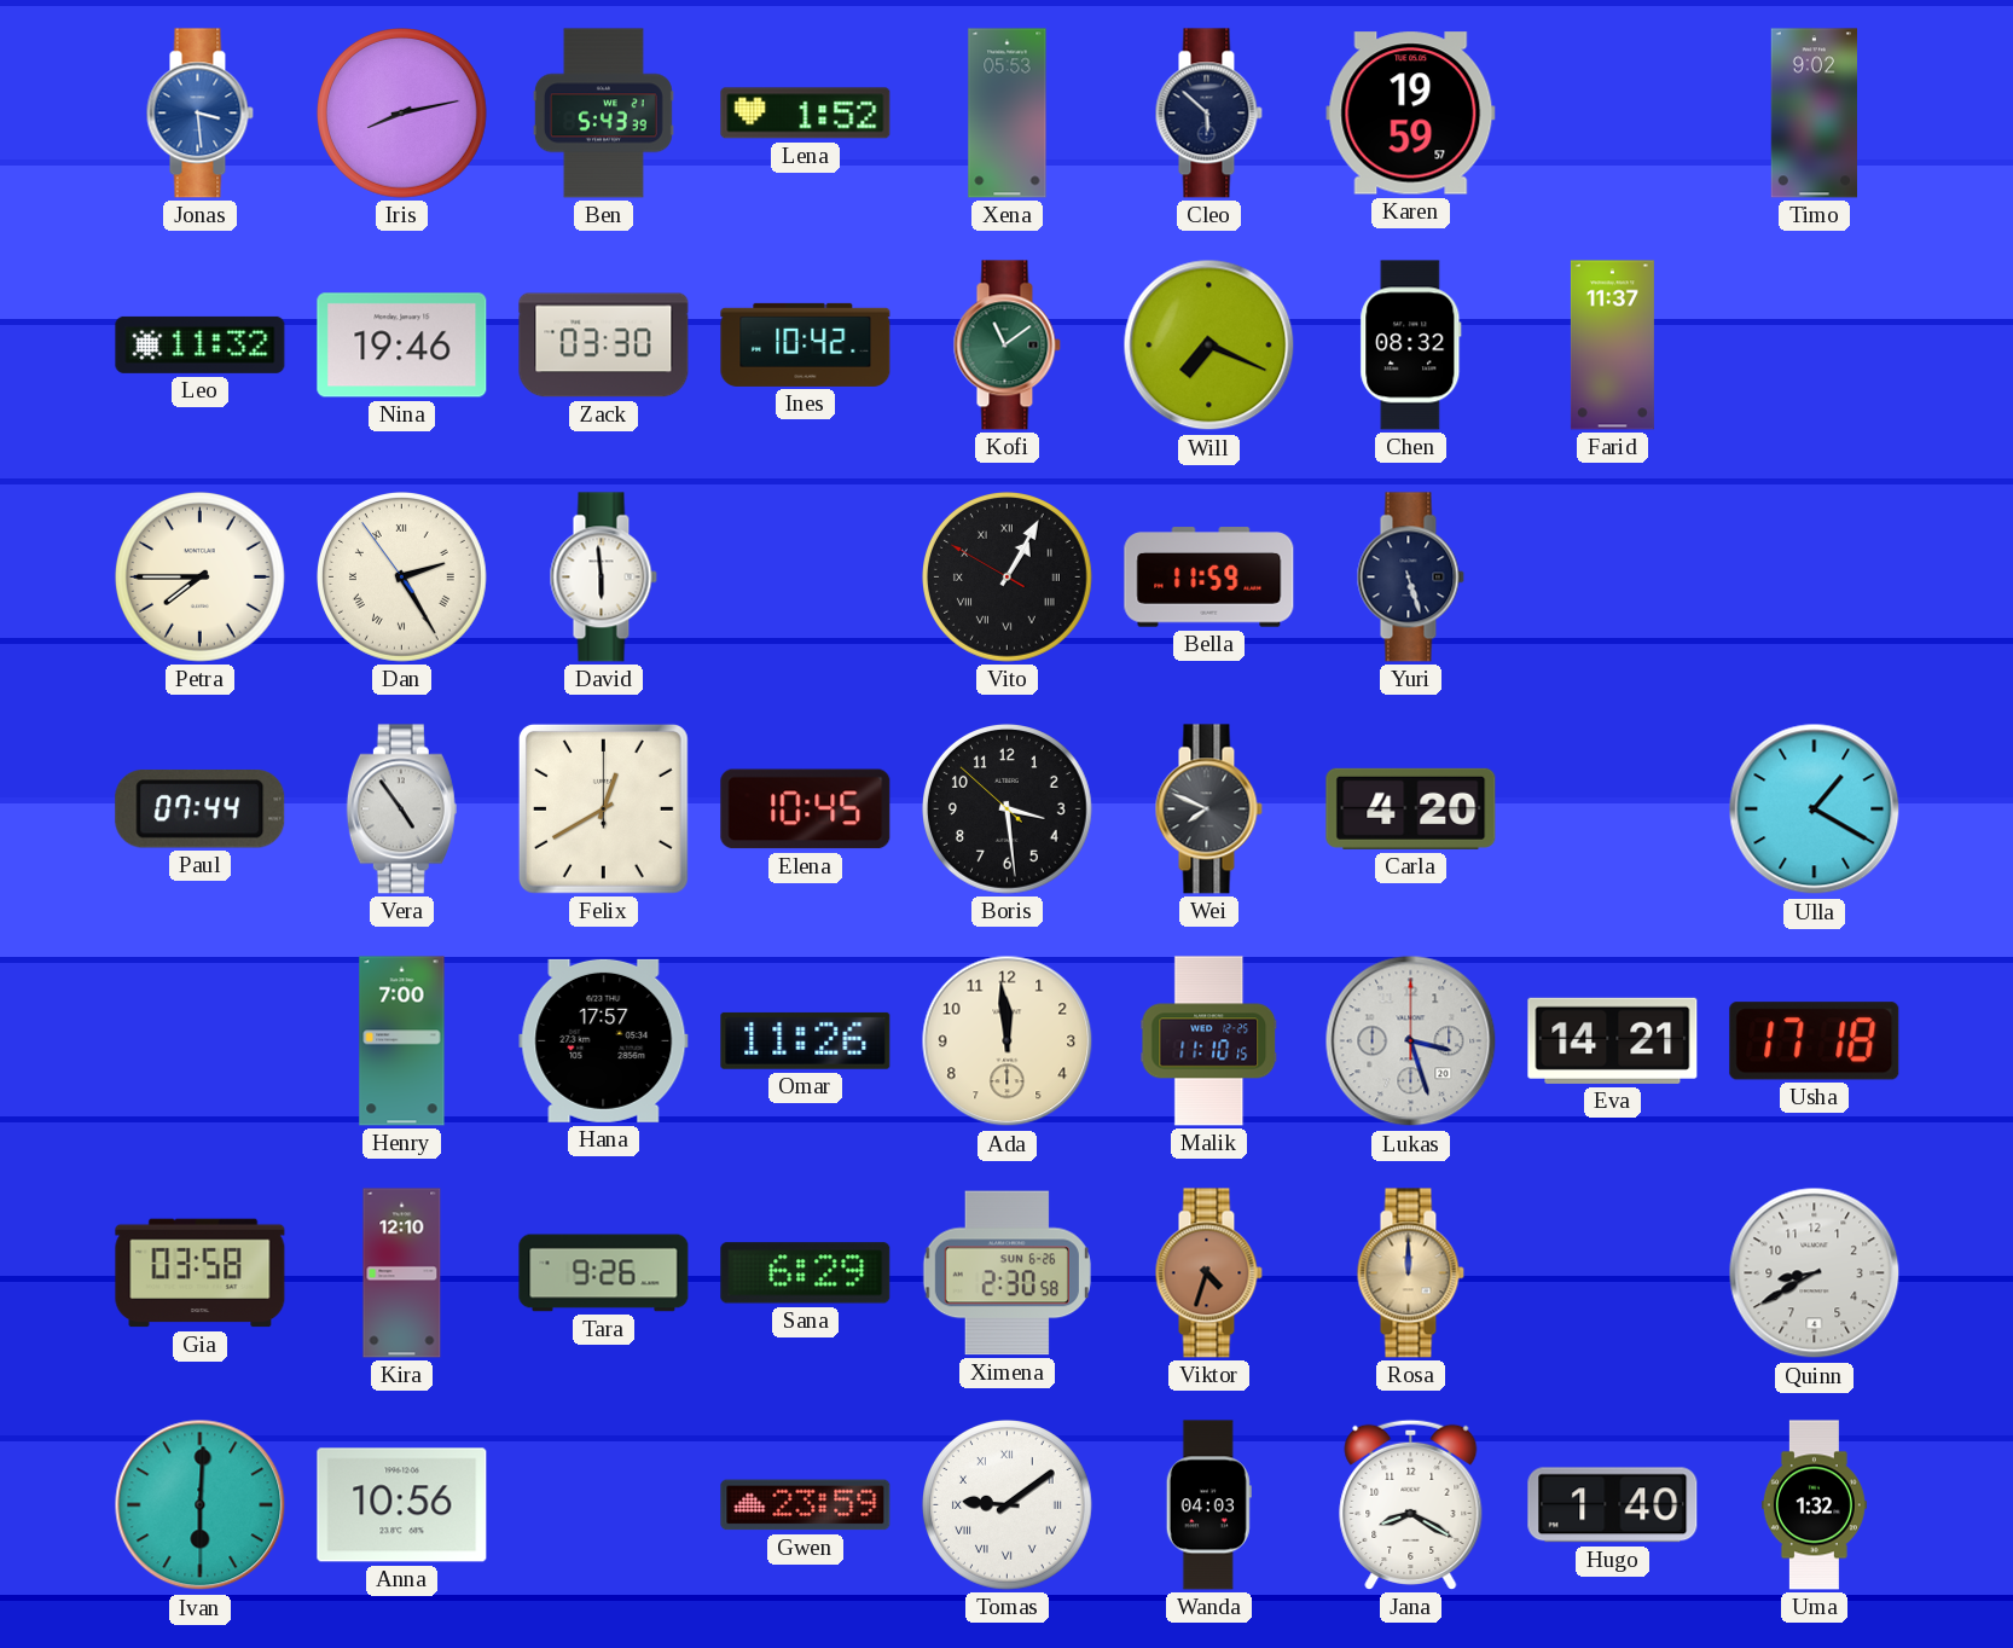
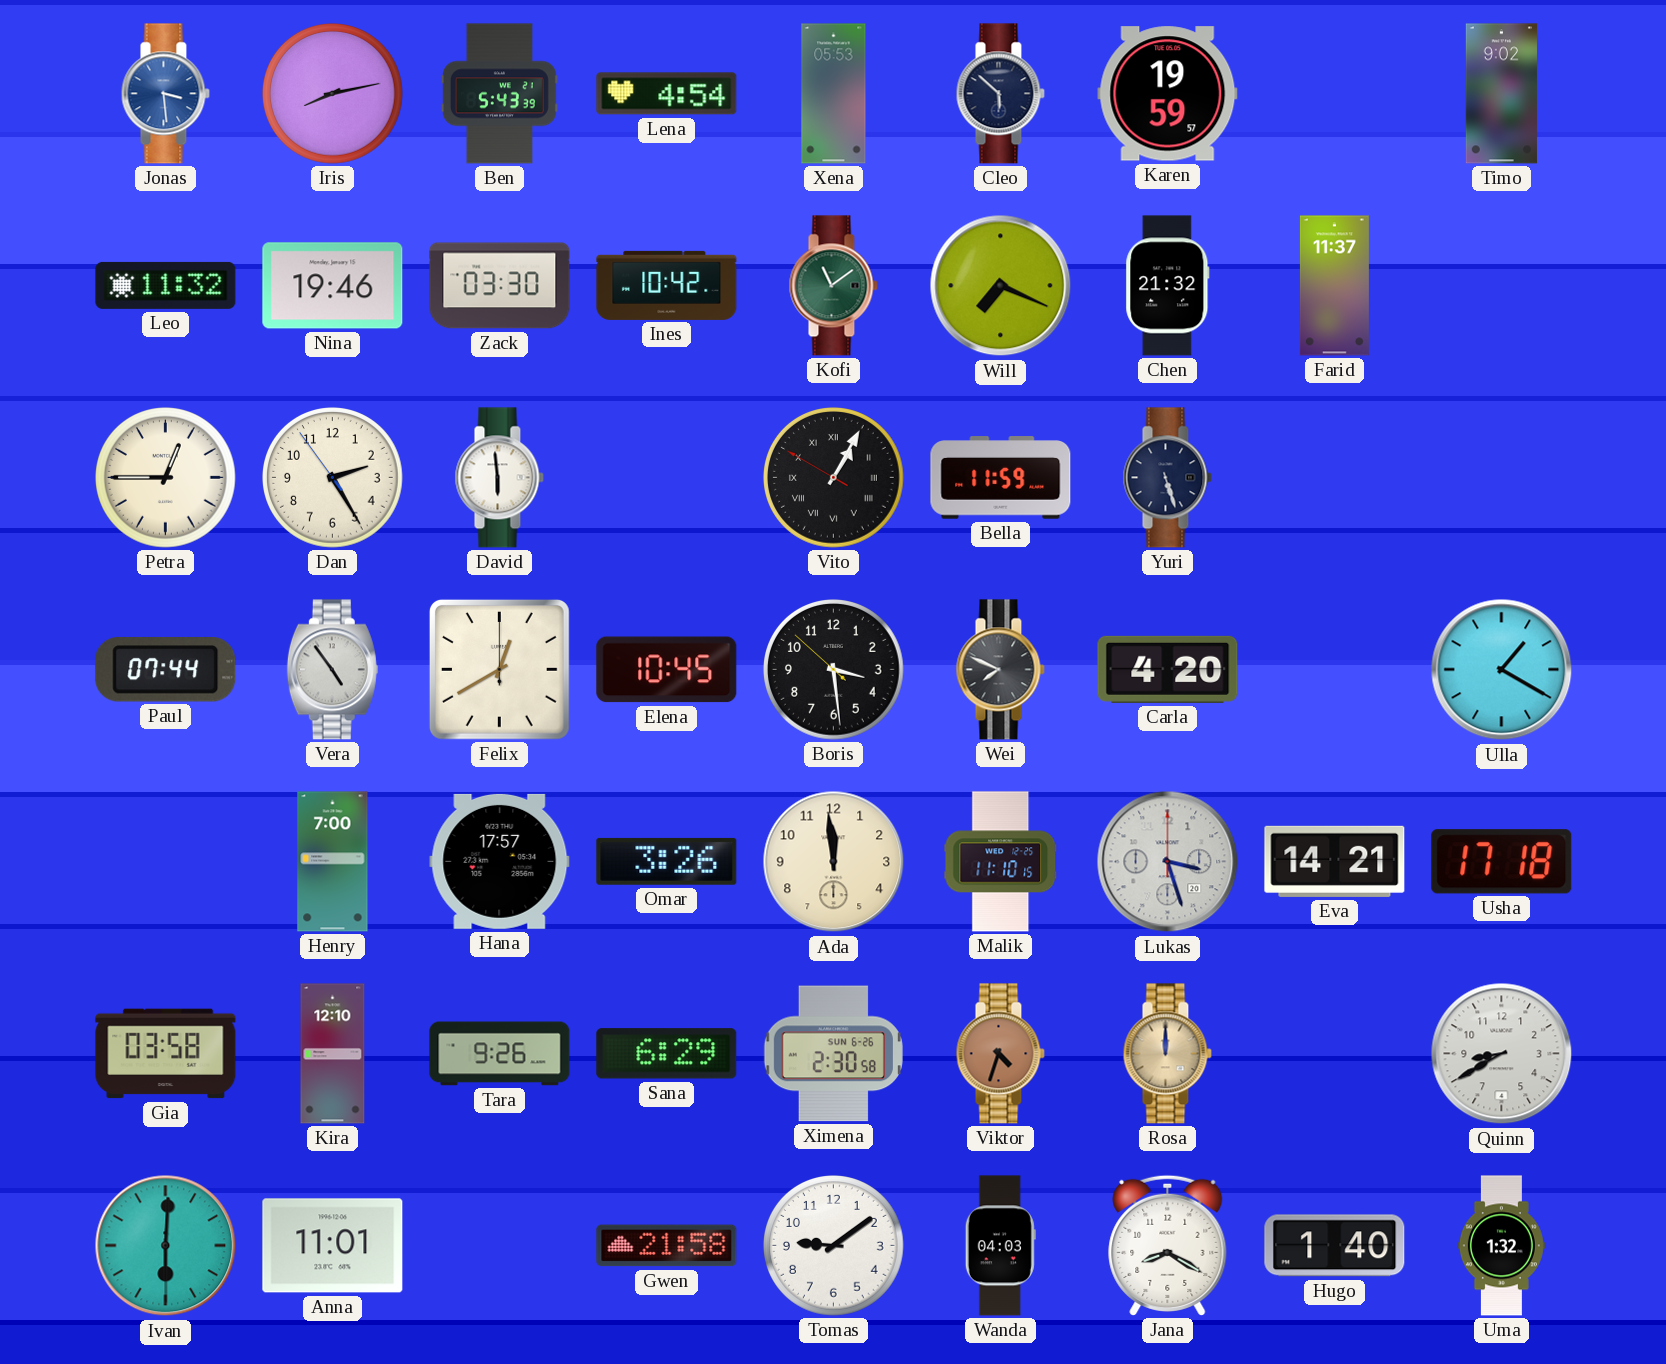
Lena: 1:52 -> 4:54 (667, 94)
Chen: 08:32 -> 21:32 (1168, 286)
Petra: 7:45 -> 12:45 (166, 478)
Dan numerals: Roman -> Arabic (333, 478)
Omar: 11:26 -> 3:26 (667, 861)
Anna: 10:56 -> 11:01 (333, 1246)
Gwen: 23:59 -> 21:58 (667, 1246)
Tomas numerals: Roman -> Arabic (834, 1246)
